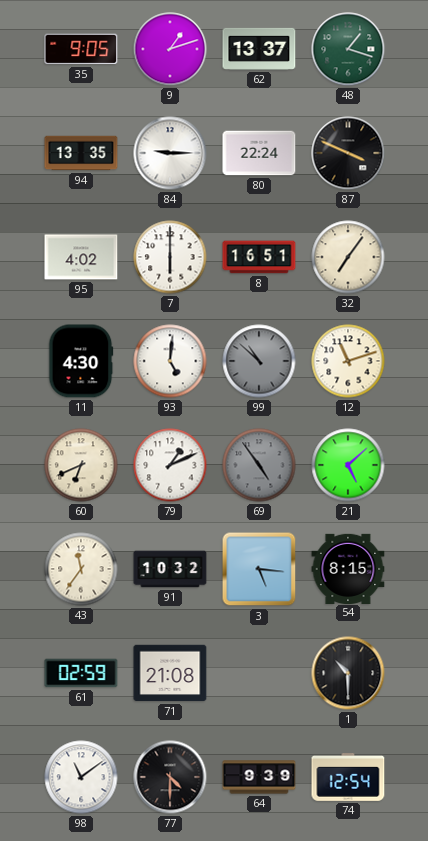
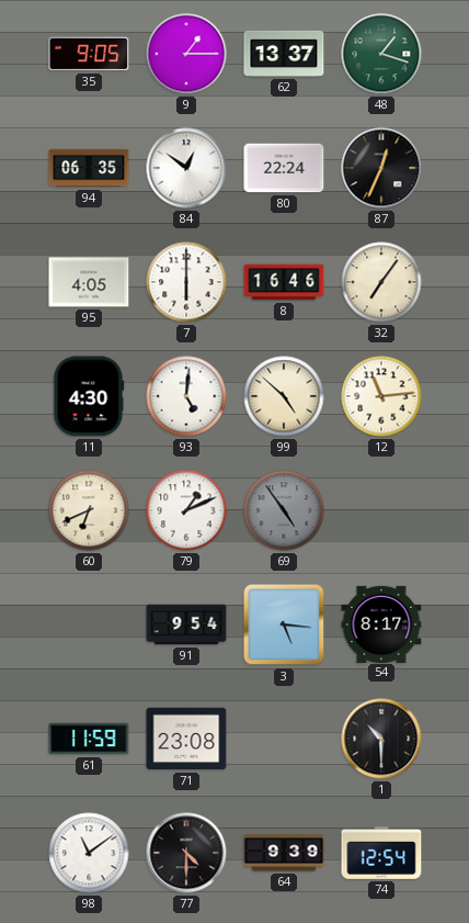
9: 1:12 -> 1:15 (186, 54)
94: 13:35 -> 06:35 (89, 168)
84: 9:15 -> 12:51 (186, 168)
87: 3:49 -> 12:34 (381, 168)
95: 4:02 -> 4:05 (89, 282)
8: 16:51 -> 16:46 (284, 282)
99: 10:52 -> 4:52 (284, 396)
99 dial: grey -> cream (284, 396)
12: 11:12 -> 11:14 (381, 396)
21: 5:08 -> none (348, 465)
43: 11:36 -> none (81, 569)
91: 10:32 -> 9:54 (186, 624)
54: 8:15 -> 8:17 (381, 623)
61: 02:59 -> 11:59 (89, 739)
71: 21:08 -> 23:08 (186, 739)
